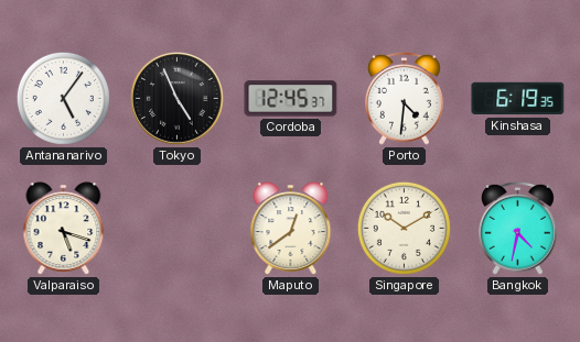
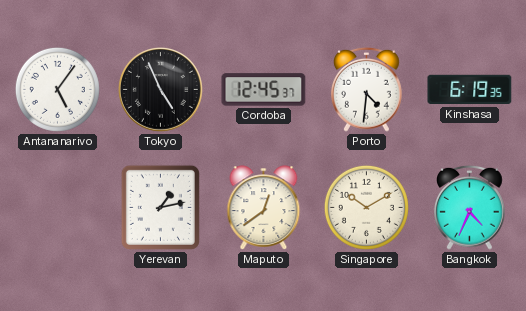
Valparaiso: 5:18 -> none (64, 229)
Yerevan: none -> 1:13 (160, 207)
Bangkok: 4:32 -> 4:34 (470, 207)
